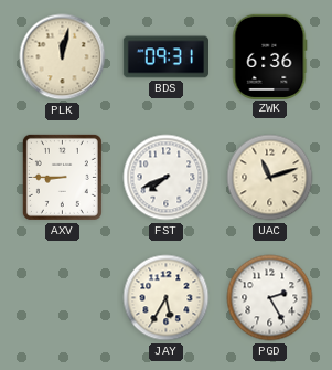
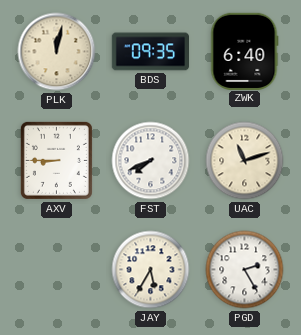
BDS: 09:31 -> 09:35 (150, 52)
ZWK: 6:36 -> 6:40 (244, 51)
